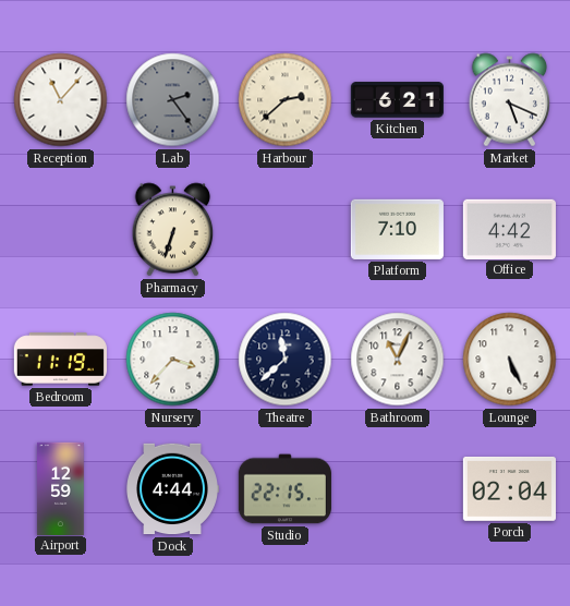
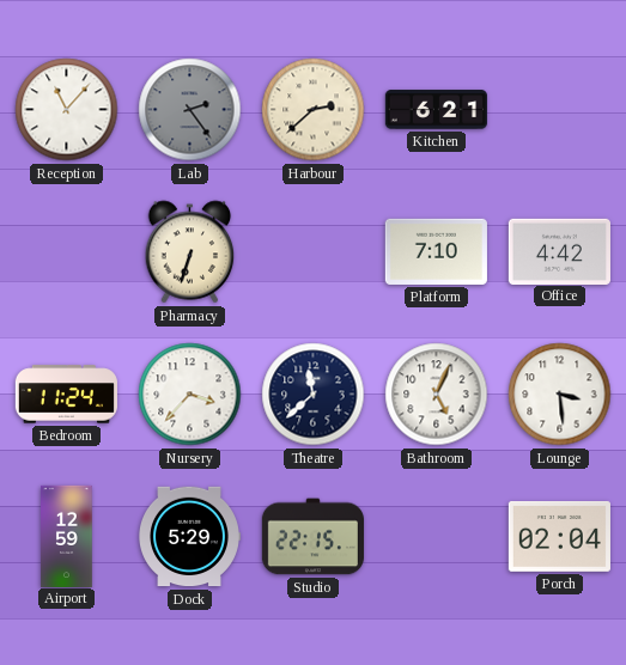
Market: 5:19 -> none (510, 100)
Bedroom: 11:19 -> 11:24 (66, 395)
Bathroom: 11:04 -> 5:04 (437, 395)
Lounge: 5:26 -> 3:29 (560, 395)
Dock: 4:44 -> 5:29 (190, 537)
